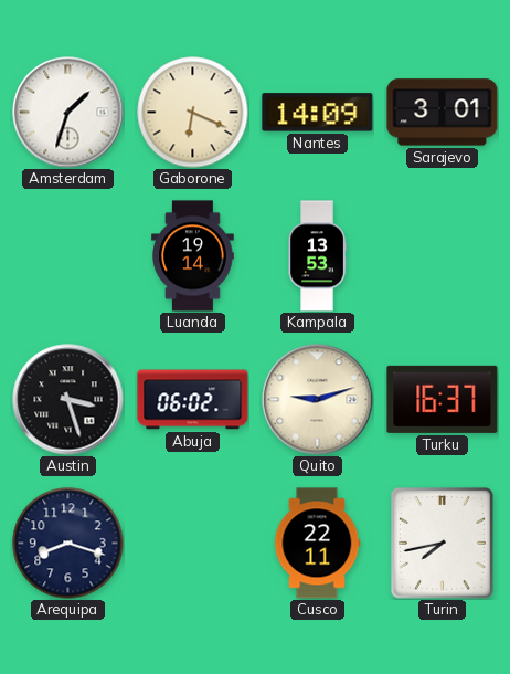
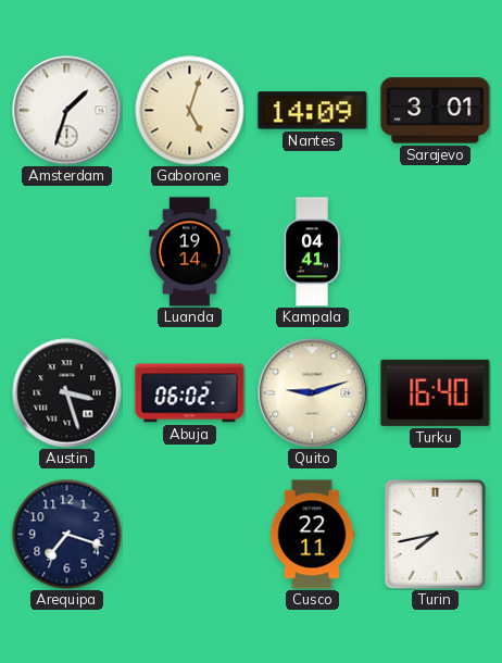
Gaborone: 6:19 -> 5:03 (190, 111)
Kampala: 13:53 -> 04:41 (312, 252)
Turku: 16:37 -> 16:40 (436, 392)
Arequipa: 8:18 -> 7:18 (67, 535)
